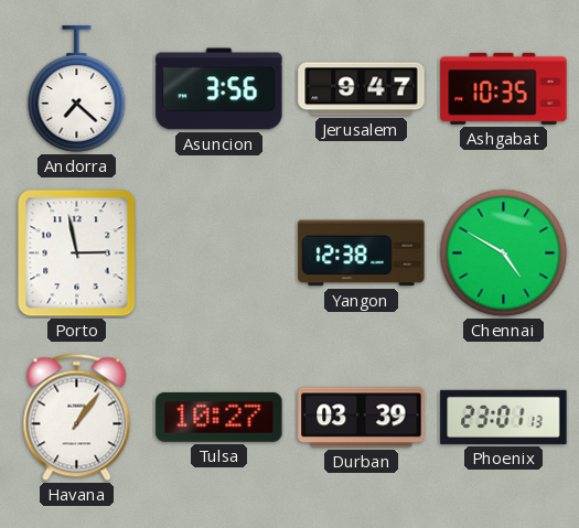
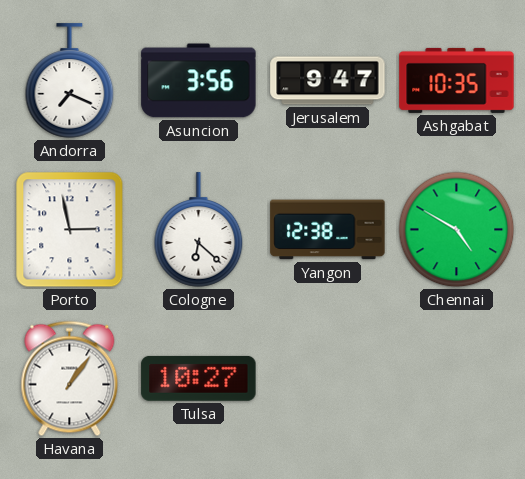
Andorra: 7:22 -> 7:19 (70, 81)
Cologne: none -> 6:22 (199, 230)
Durban: 03:39 -> none (362, 418)
Phoenix: 23:01 -> none (504, 417)
